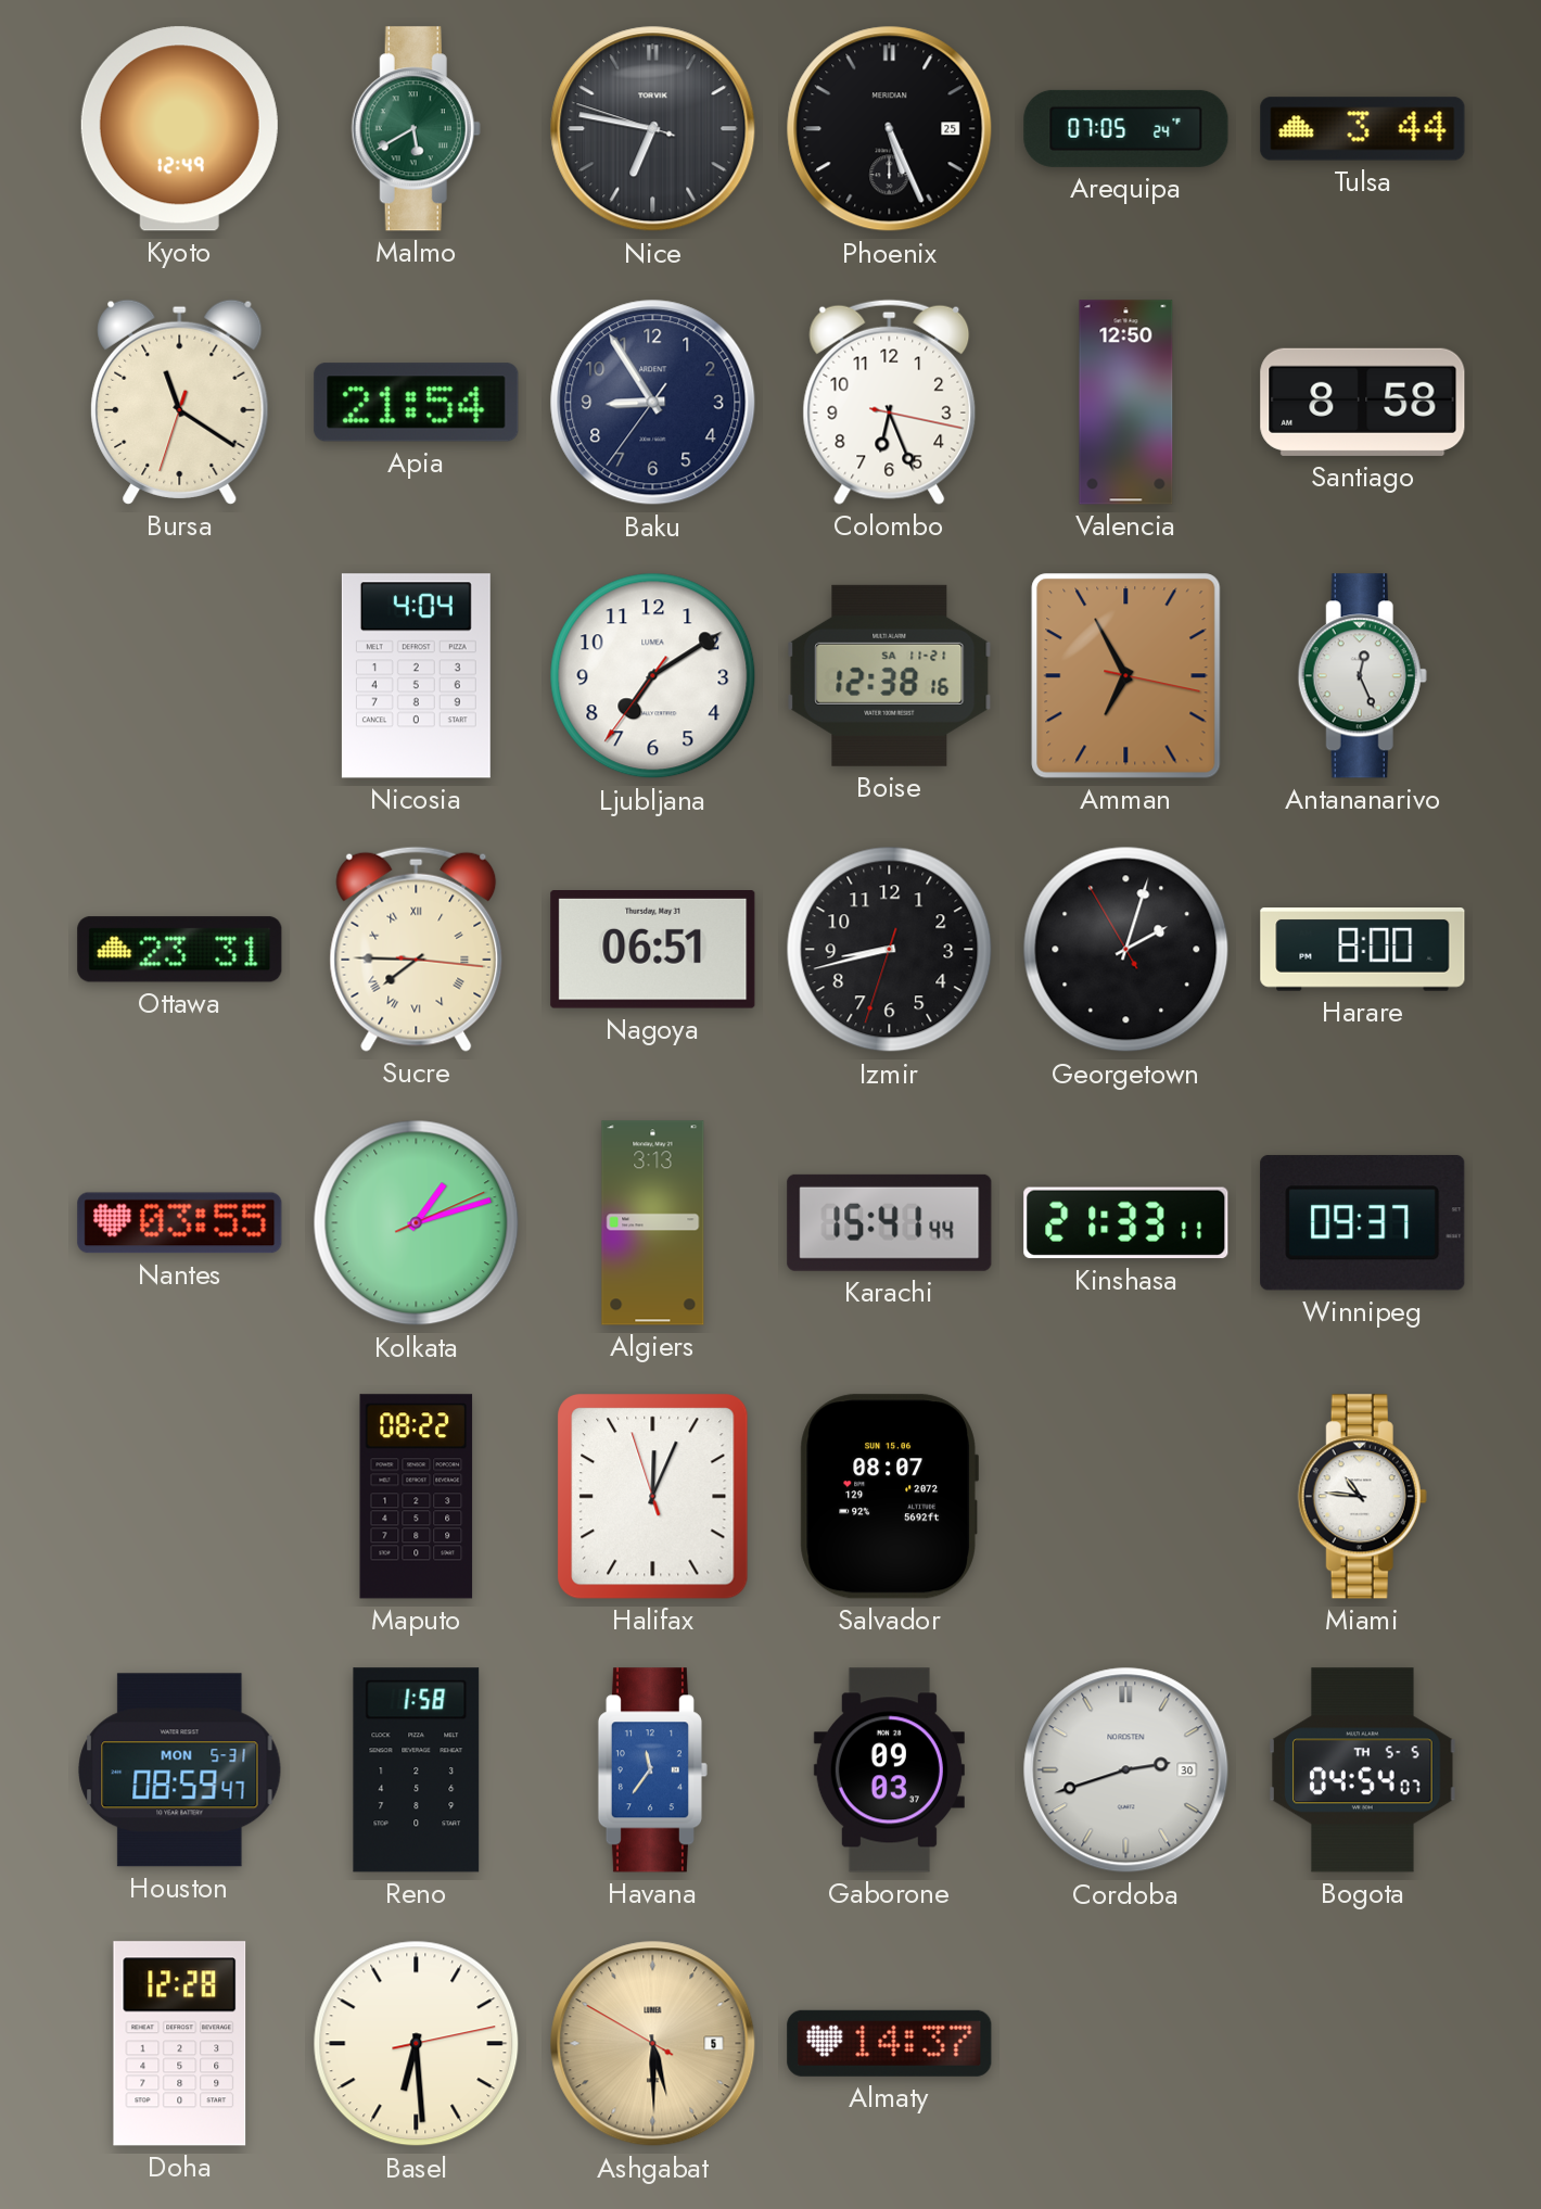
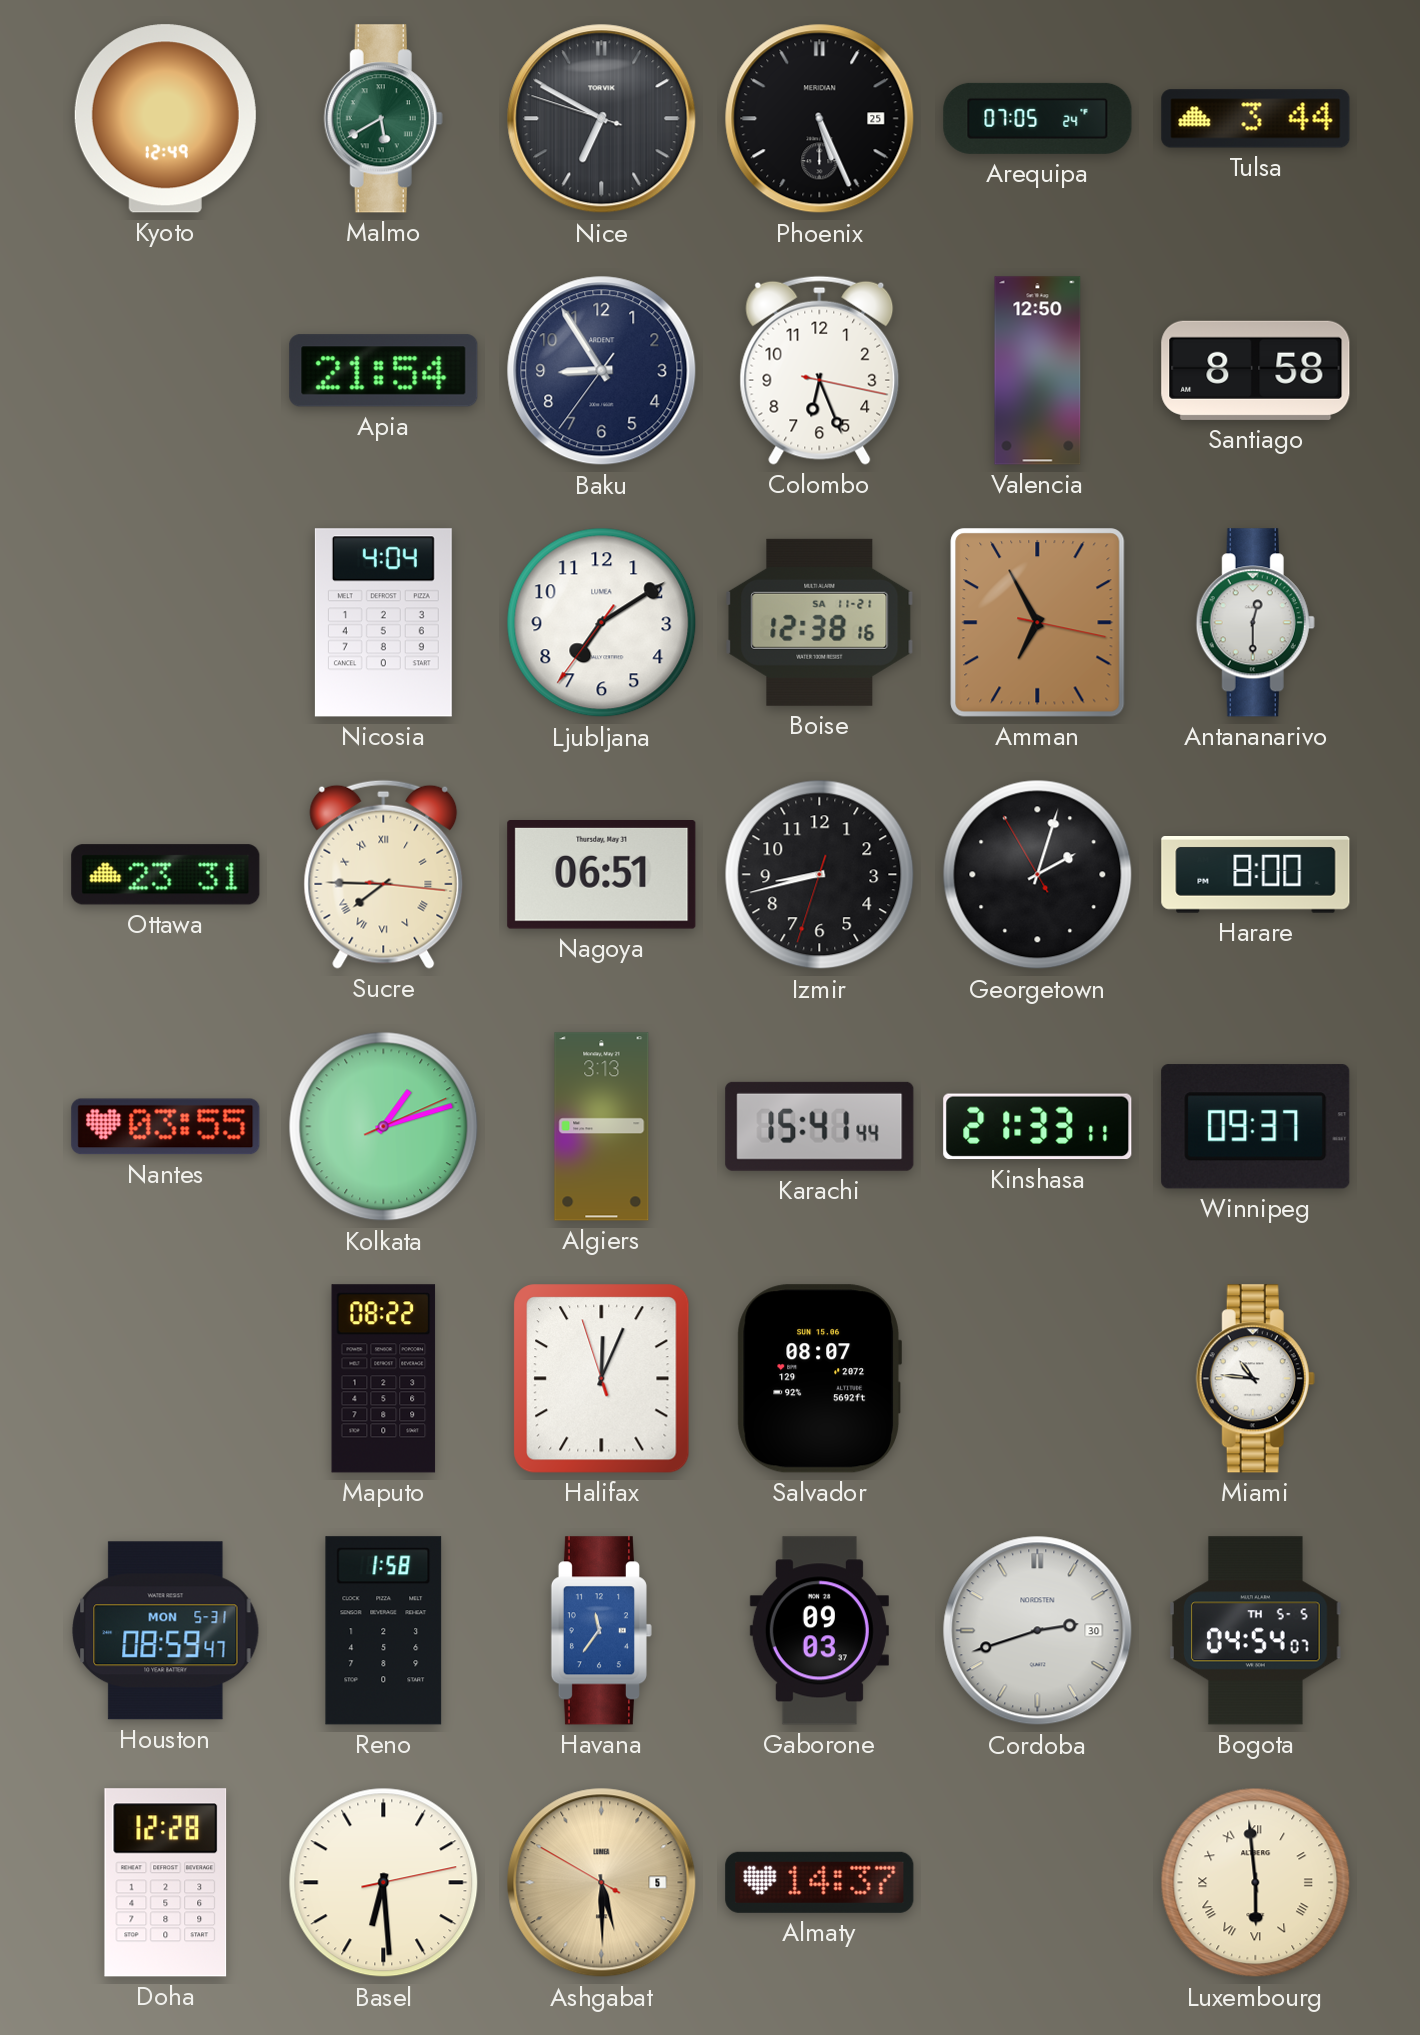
Nice: 6:46 -> 6:49 (602, 119)
Bursa: 11:20 -> none (180, 402)
Antananarivo: 12:26 -> 12:30 (1255, 623)
Luxembourg: none -> 5:59 (1256, 1883)
